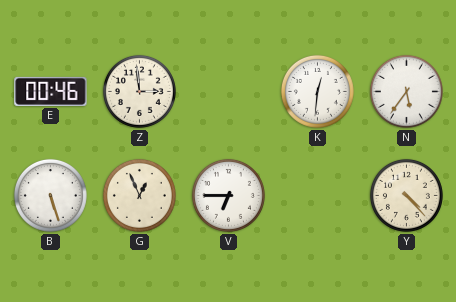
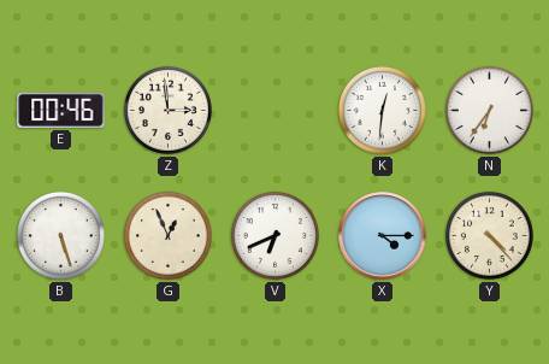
N: 5:36 -> 6:36 (489, 110)
V: 6:45 -> 6:41 (274, 235)
X: none -> 4:15 (383, 236)
